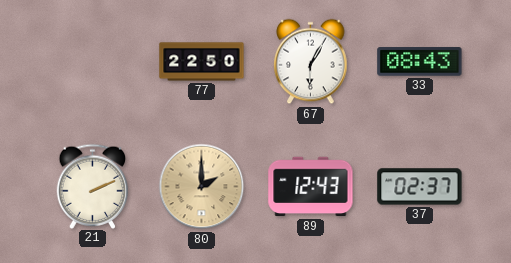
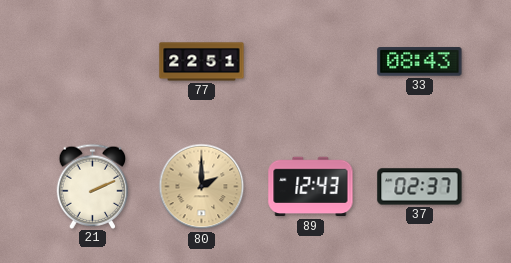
77: 22:50 -> 22:51 (202, 62)
67: 6:05 -> none (311, 62)
